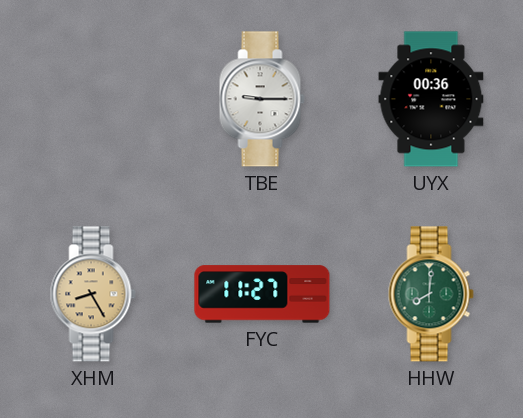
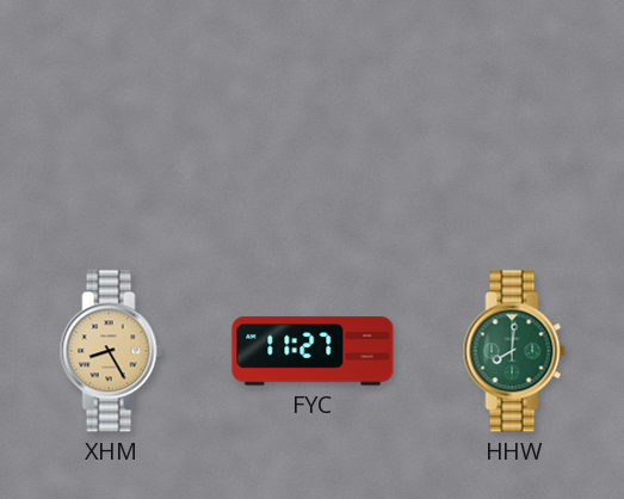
TBE: 9:15 -> none (262, 99)
UYX: 00:36 -> none (431, 99)
